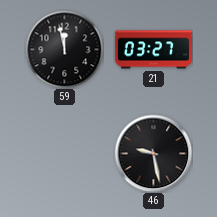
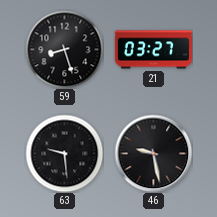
59: 11:58 -> 8:27 (64, 49)
63: none -> 9:29 (64, 153)
